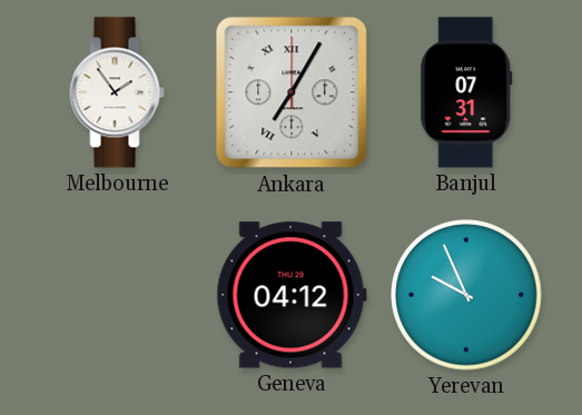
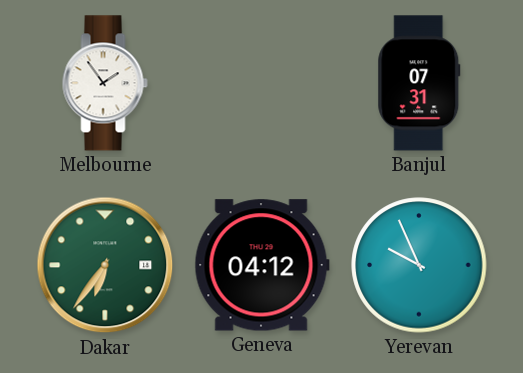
Ankara: 7:05 -> none (292, 92)
Dakar: none -> 6:36 (105, 265)
